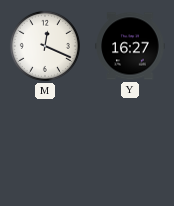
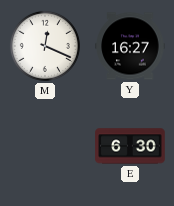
E: none -> 6:30 (130, 146)
